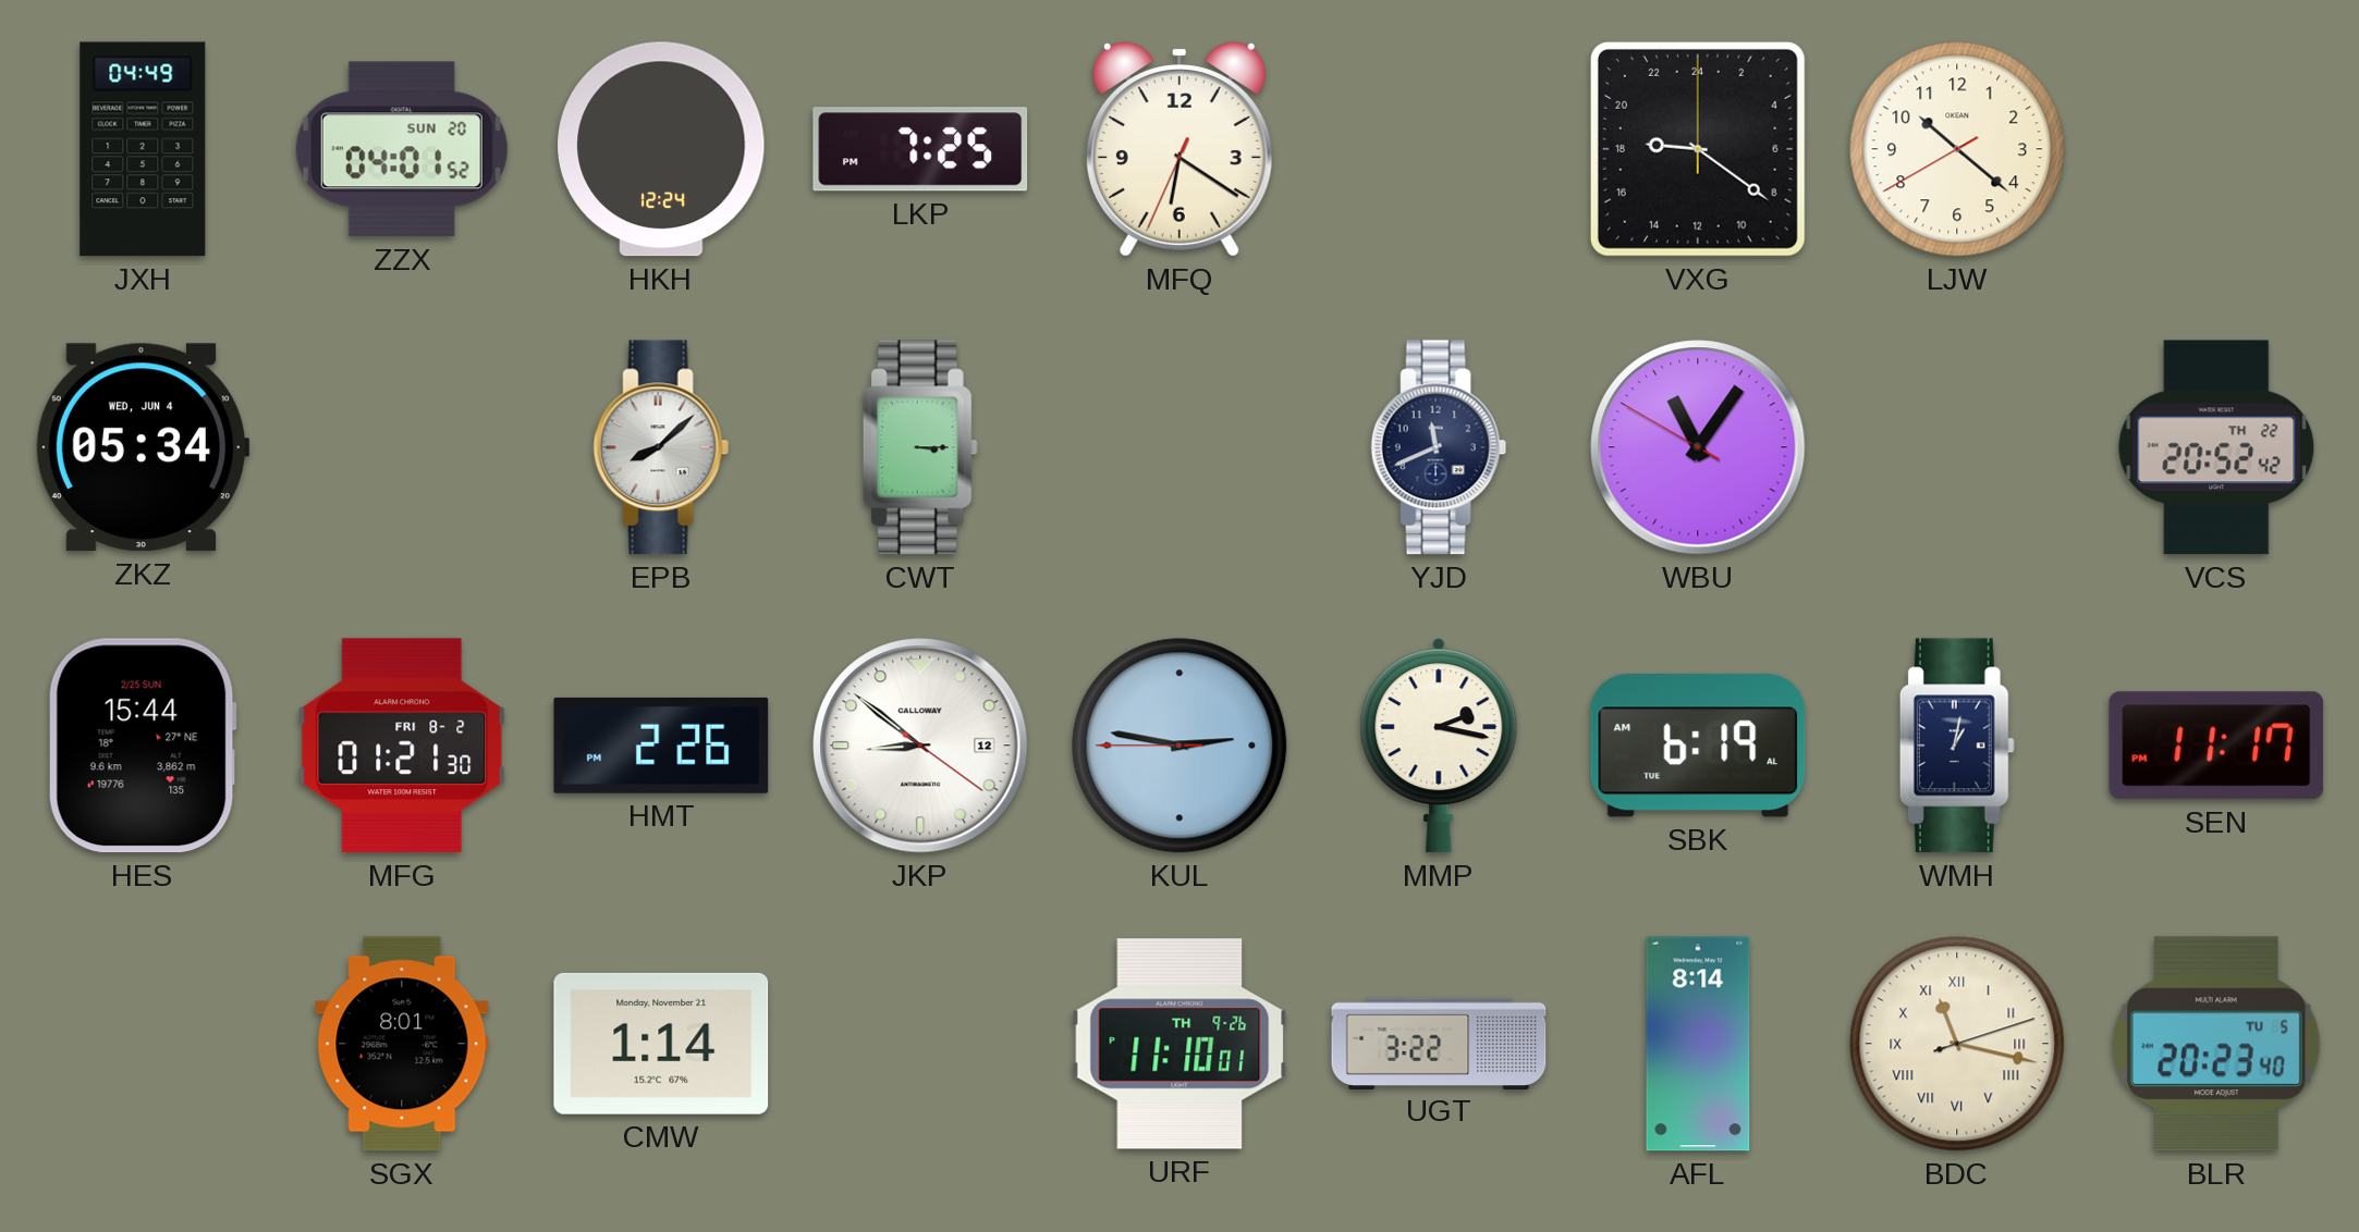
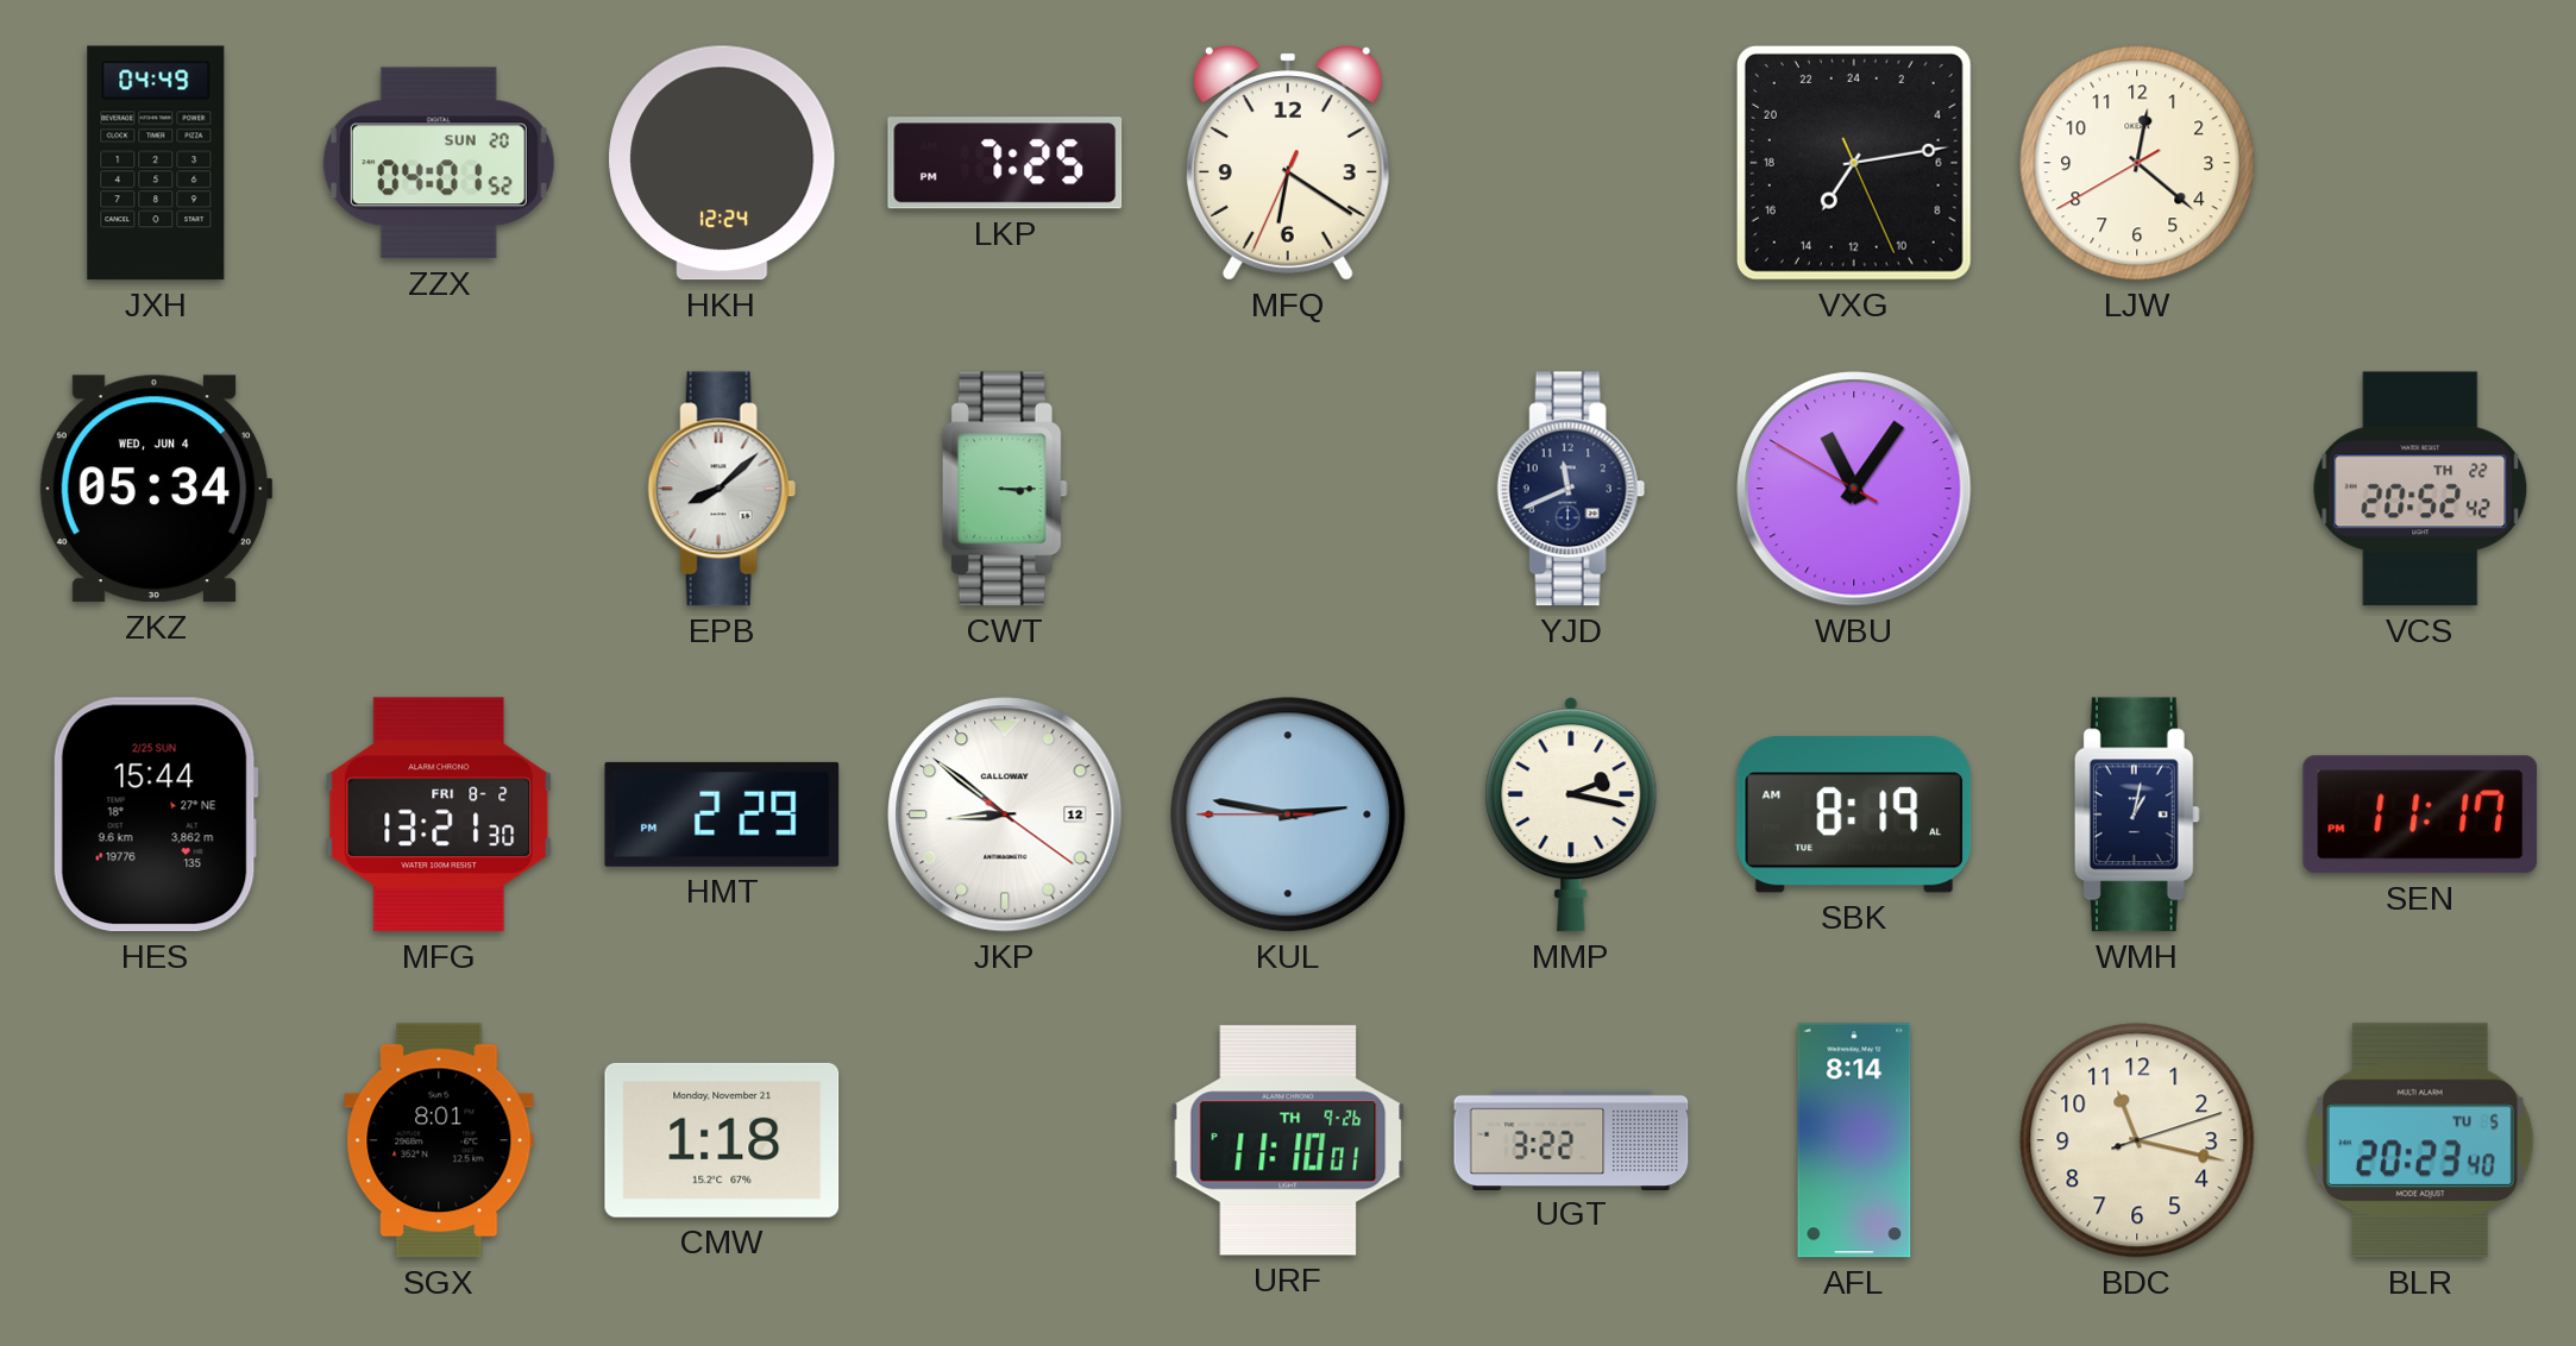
VXG: 18:21 -> 14:13 (1854, 163)
LJW: 10:21 -> 12:21 (2137, 163)
MFG: 01:21 -> 13:21 (439, 814)
HMT: 2:26 -> 2:29 (722, 814)
SBK: 6:19 -> 8:19 (1854, 814)
CMW: 1:14 -> 1:18 (722, 1140)
BDC numerals: Roman -> Arabic (2137, 1140)
